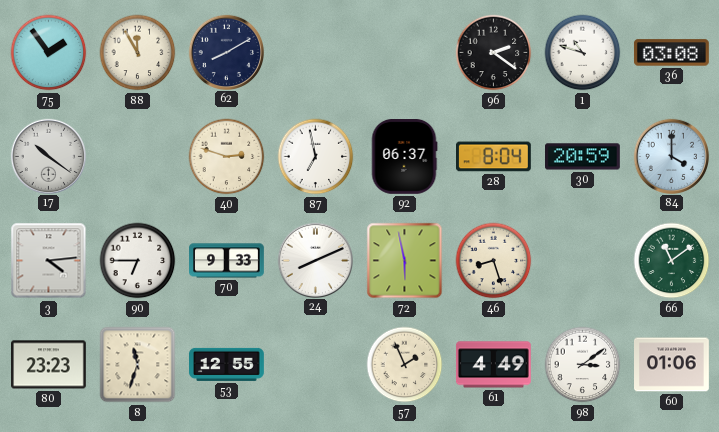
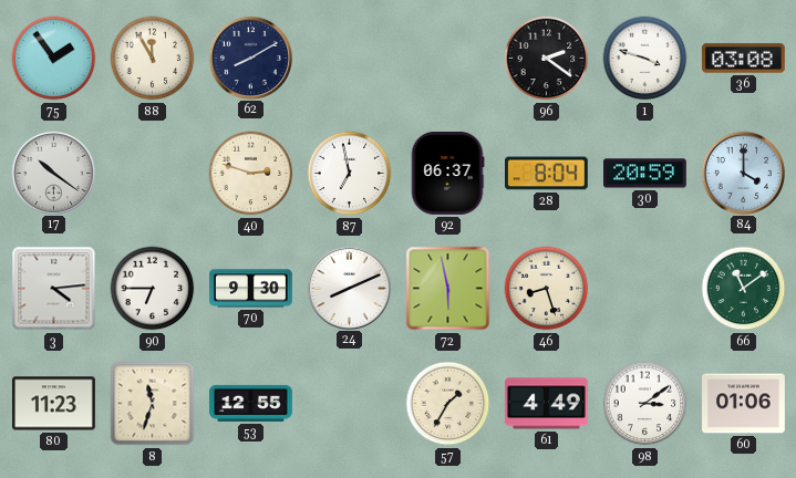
1: 10:48 -> 3:48 (645, 59)
70: 9:33 -> 9:30 (251, 289)
80: 23:23 -> 11:23 (54, 404)
57: 1:56 -> 1:35 (448, 404)
